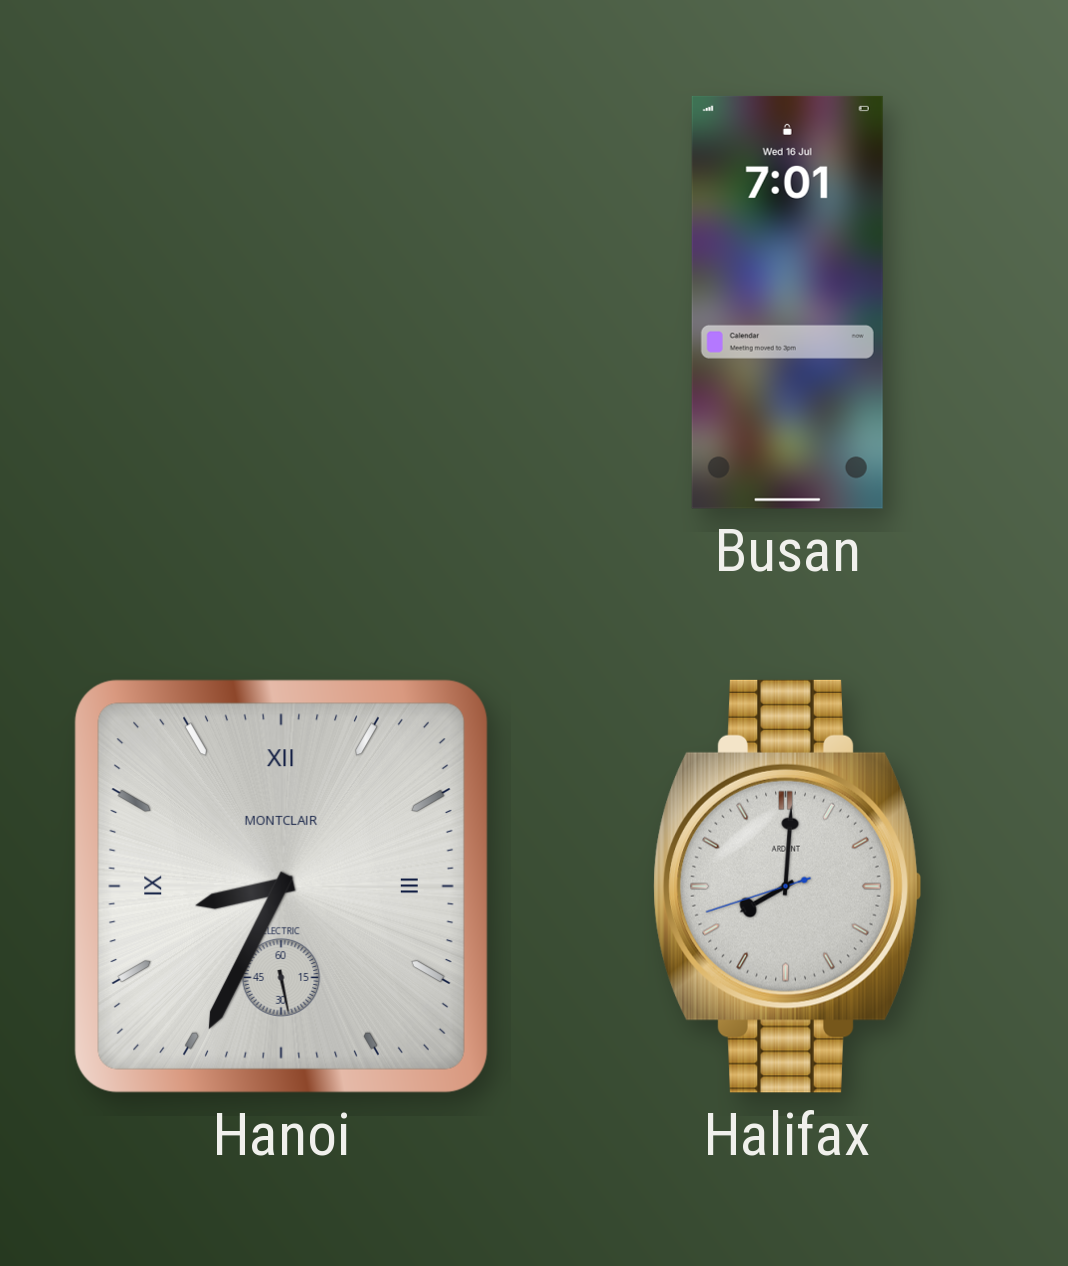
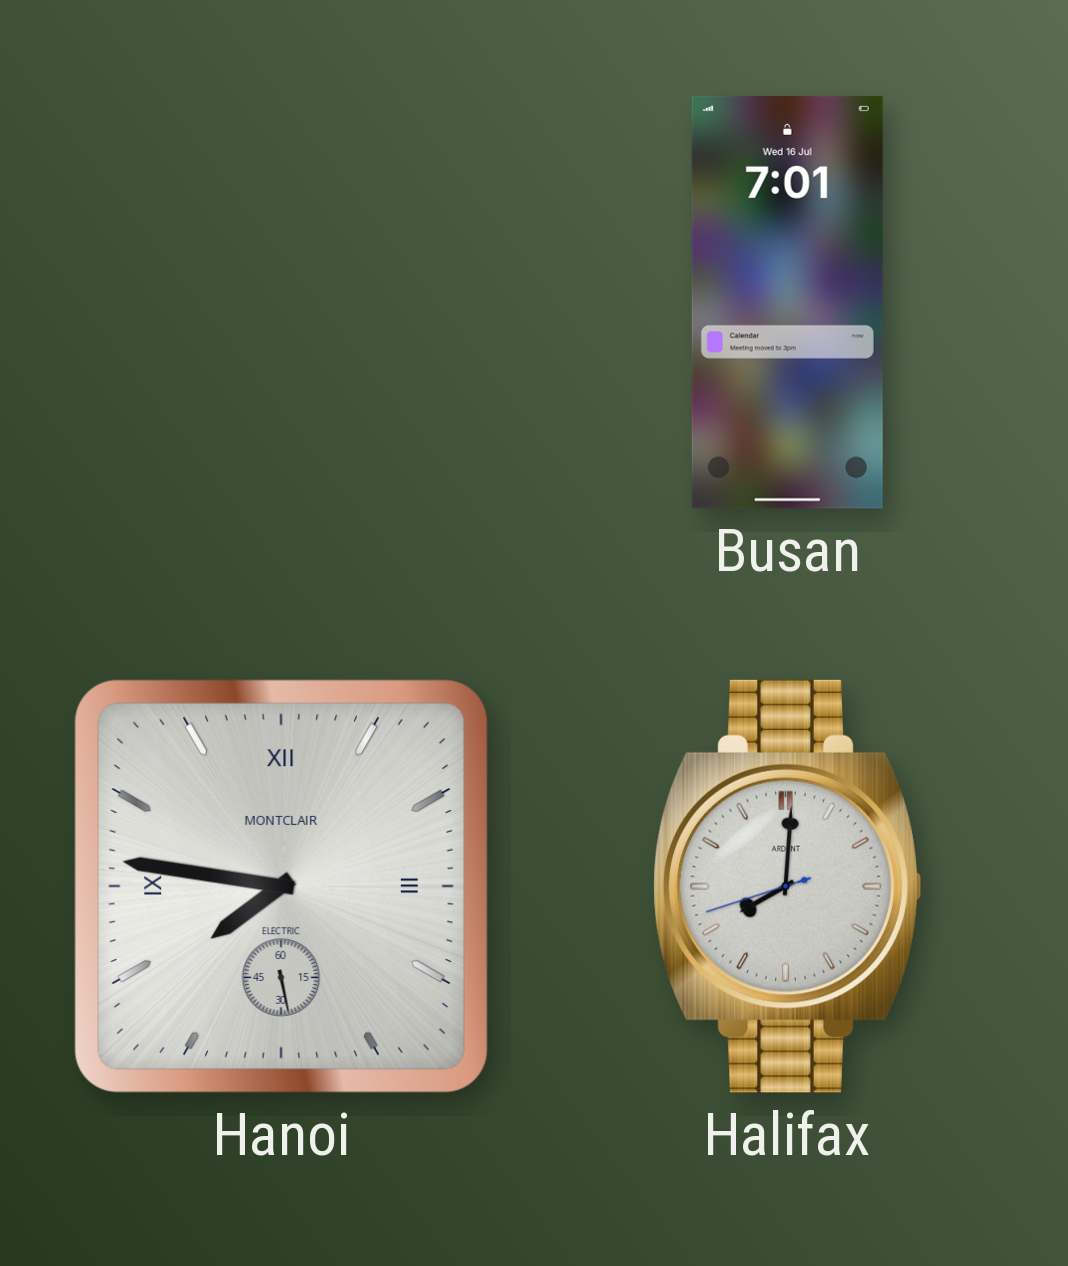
Hanoi: 8:34 -> 7:46 (281, 886)
